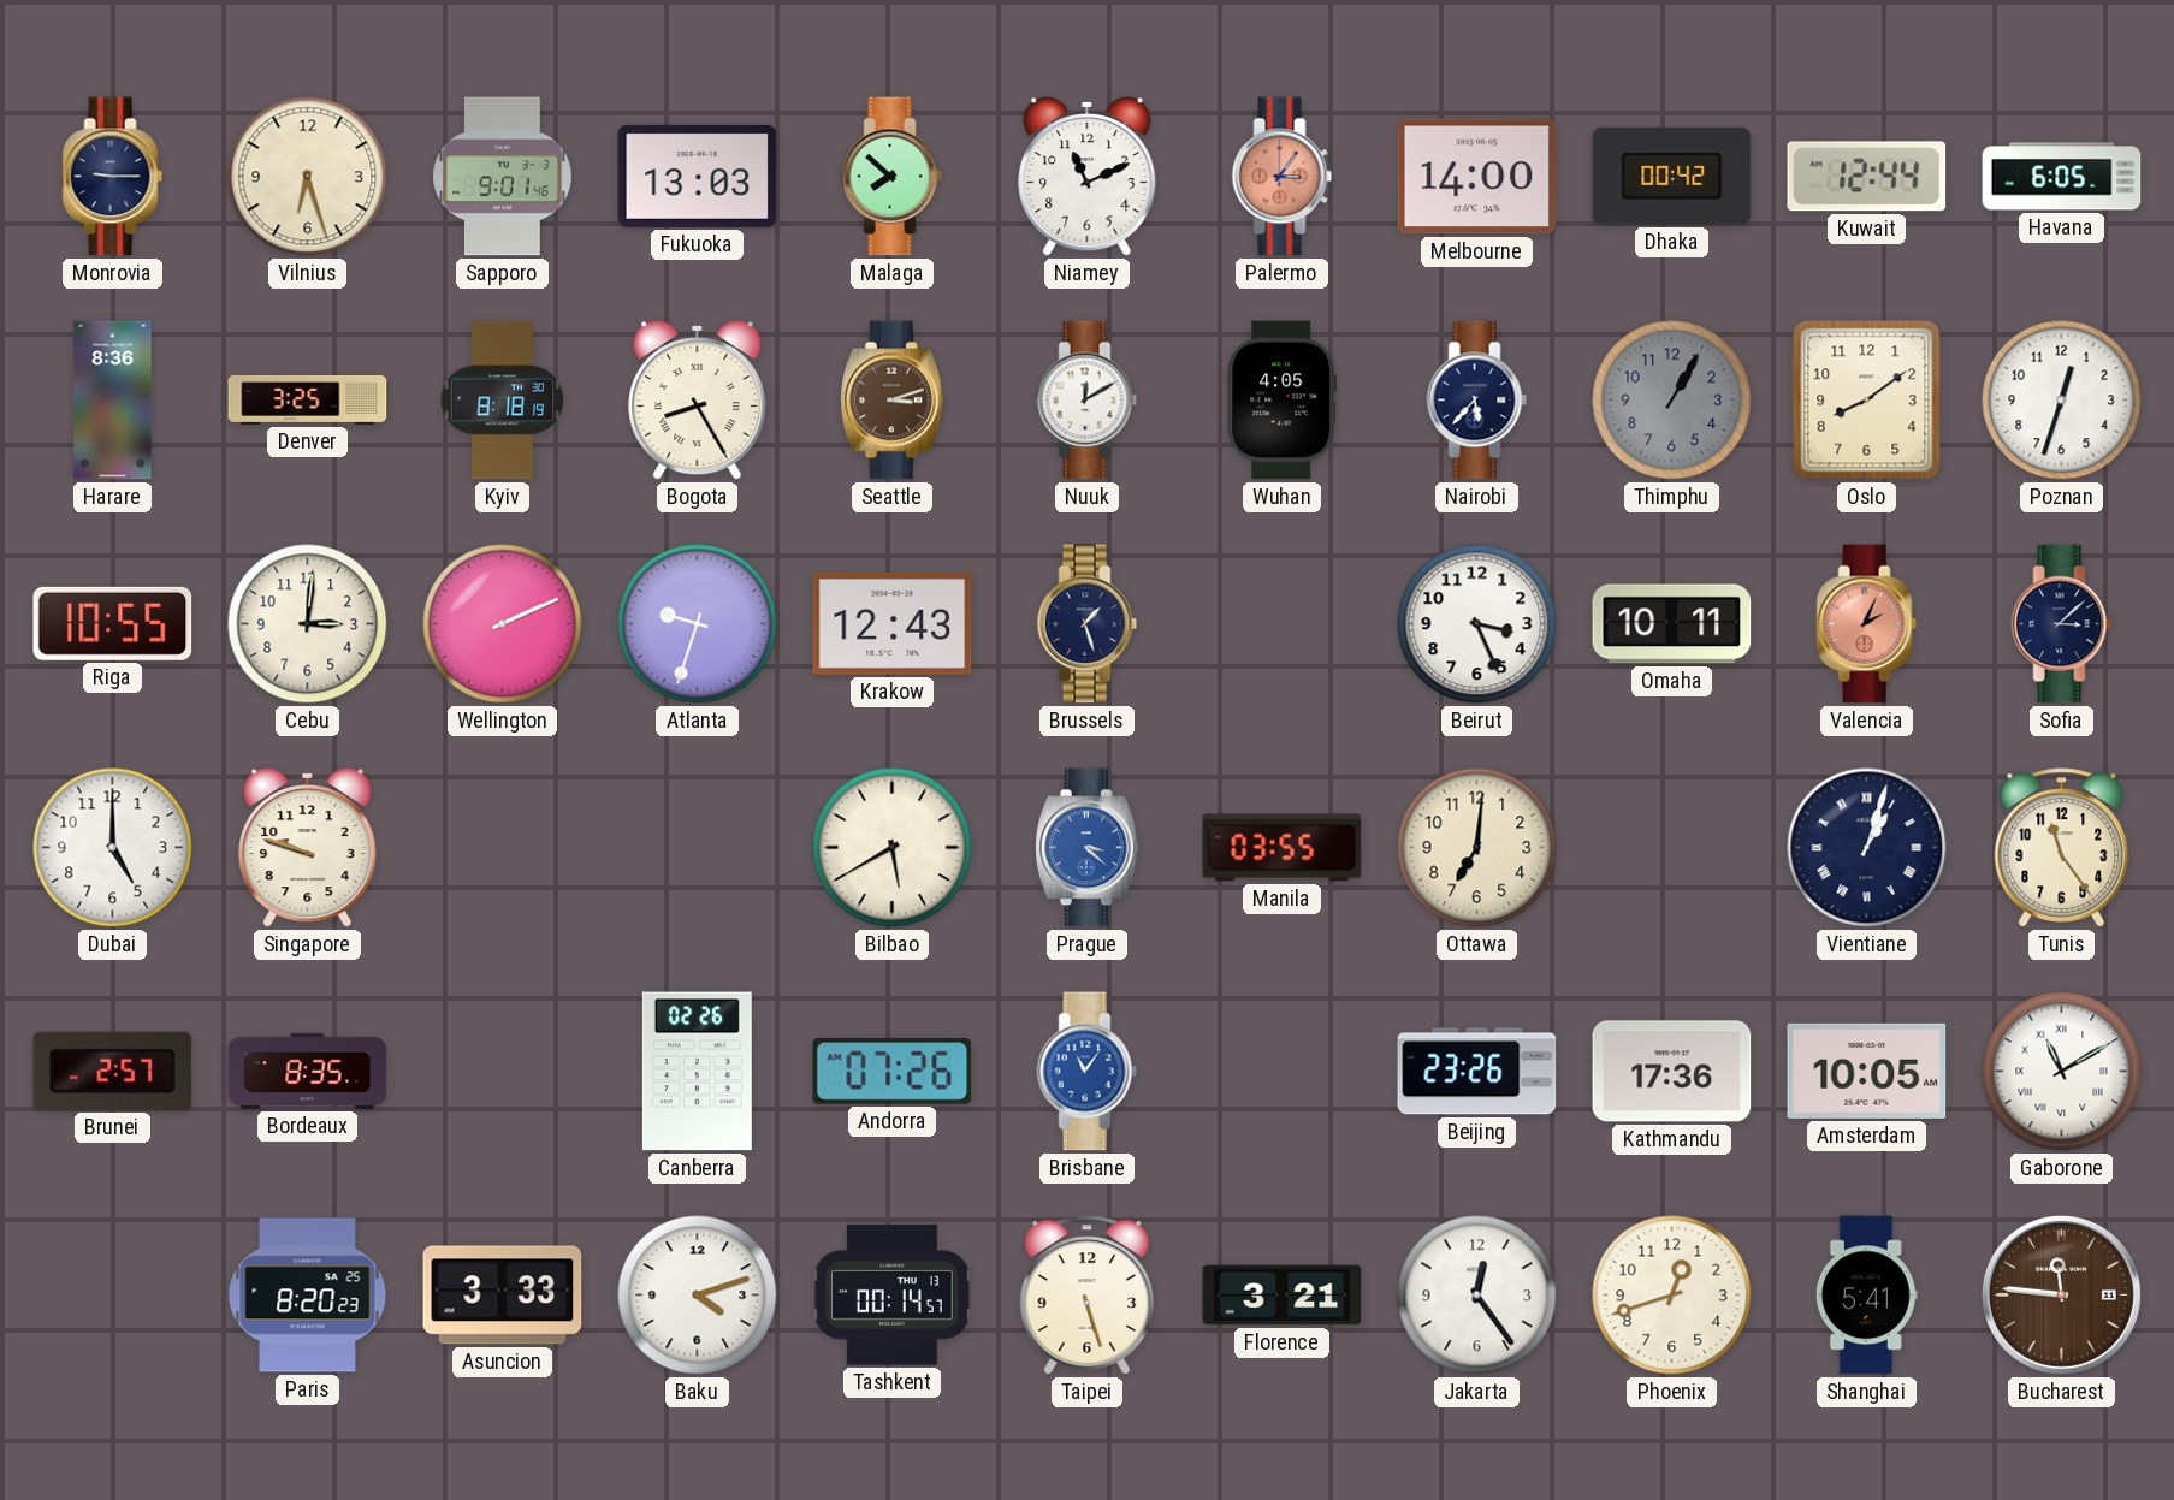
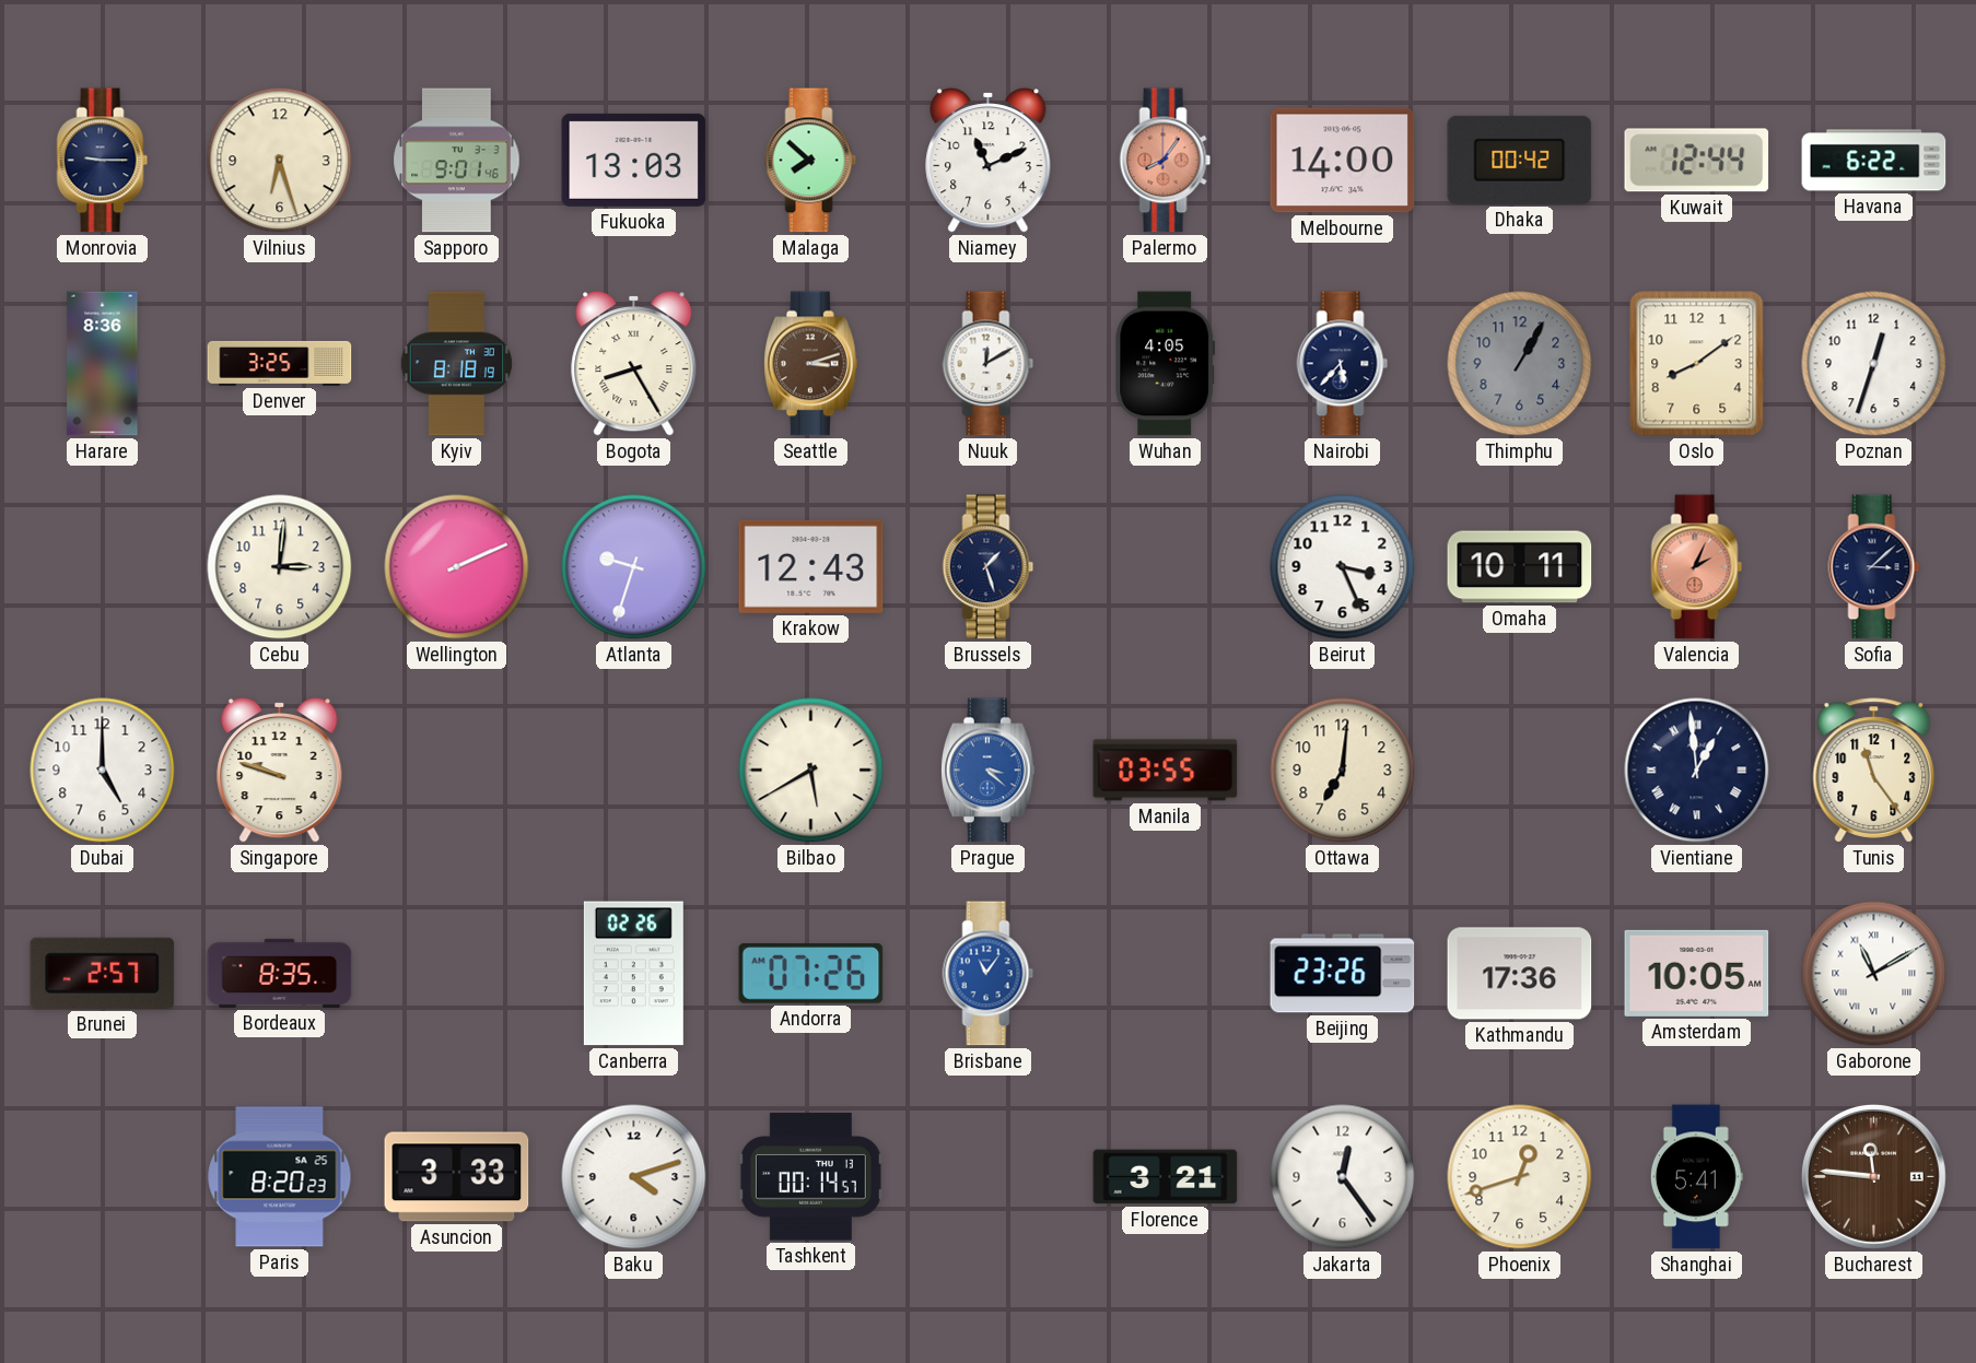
Palermo: 3:06 -> 8:06 (1166, 161)
Havana: 6:05 -> 6:22 (1874, 161)
Riga: 10:55 -> none (113, 623)
Vientiane: 1:03 -> 12:59 (1697, 771)
Taipei: 5:27 -> none (1088, 1296)
